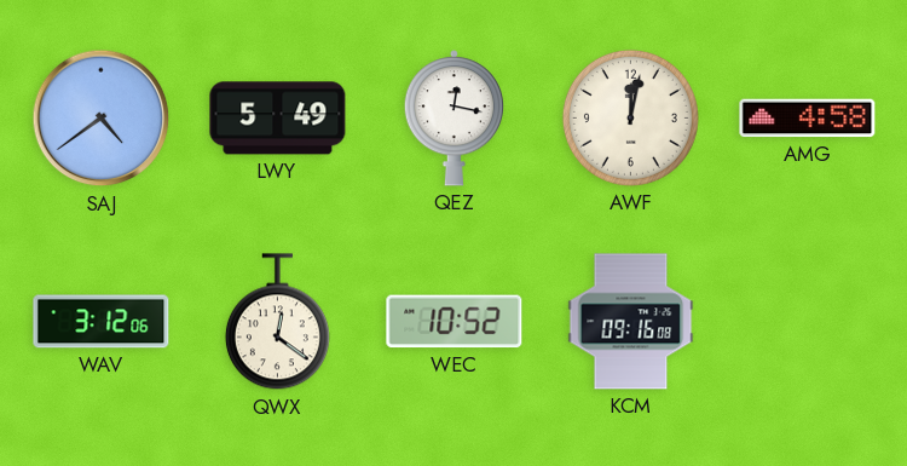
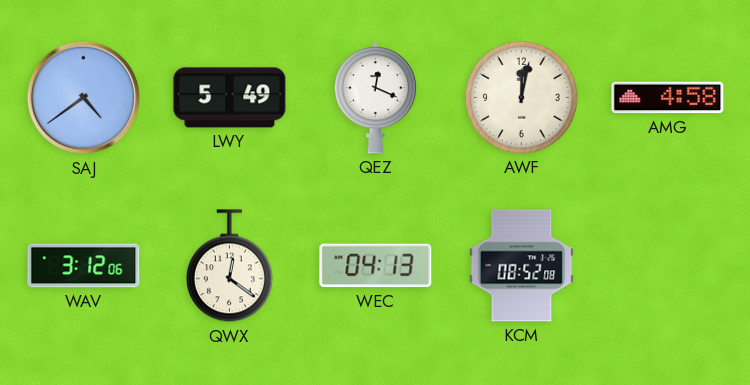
QEZ: 12:17 -> 12:19 (375, 98)
WEC: 10:52 -> 04:13 (376, 266)
KCM: 09:16 -> 08:52 (522, 266)
